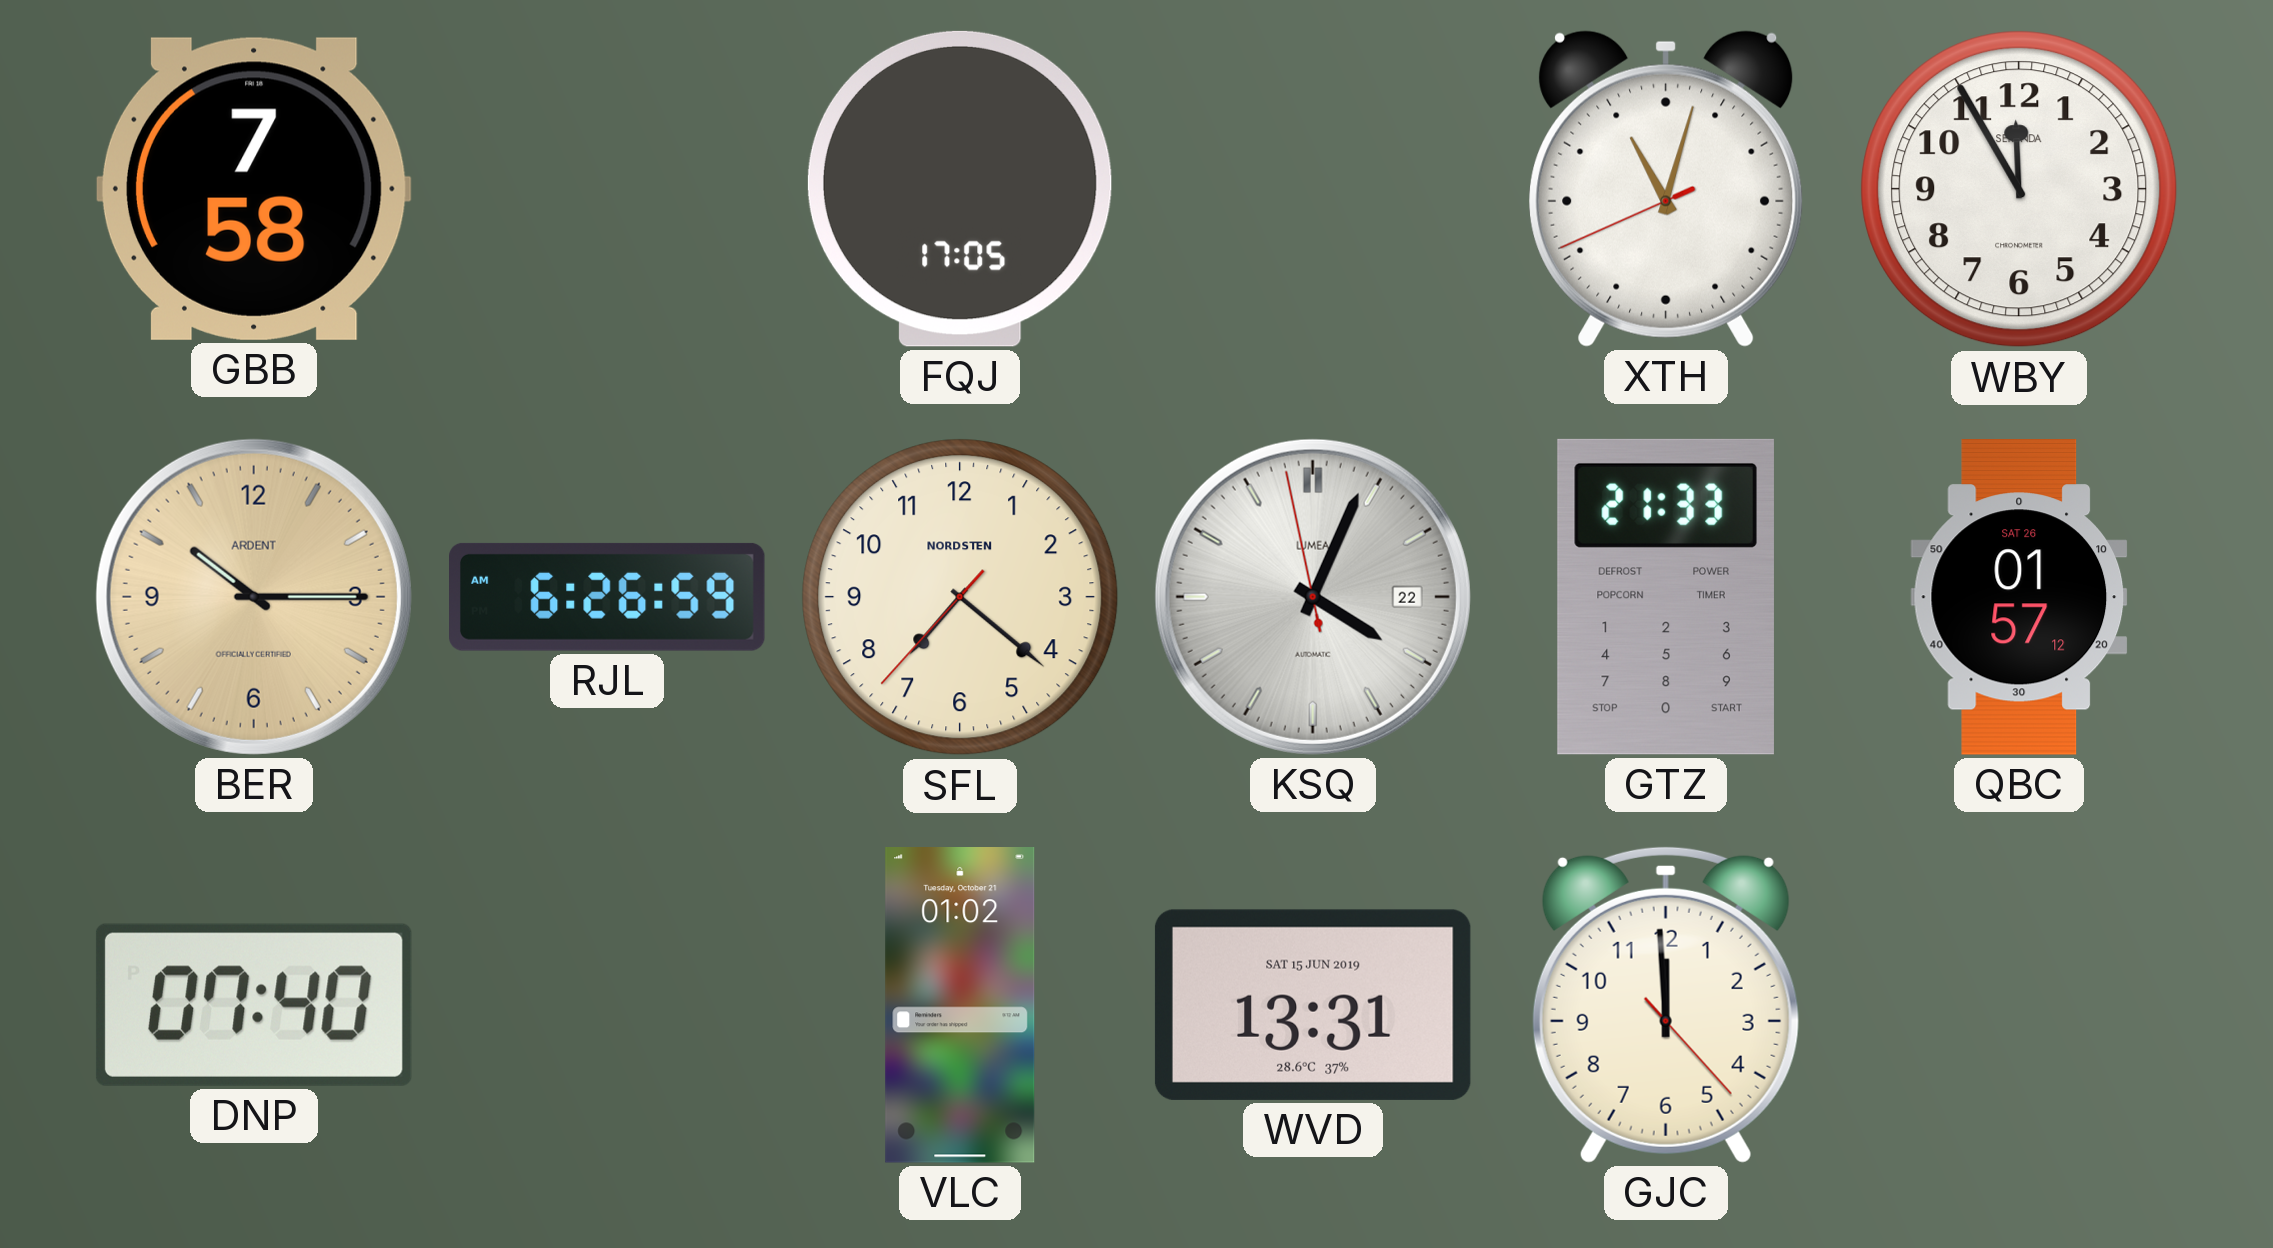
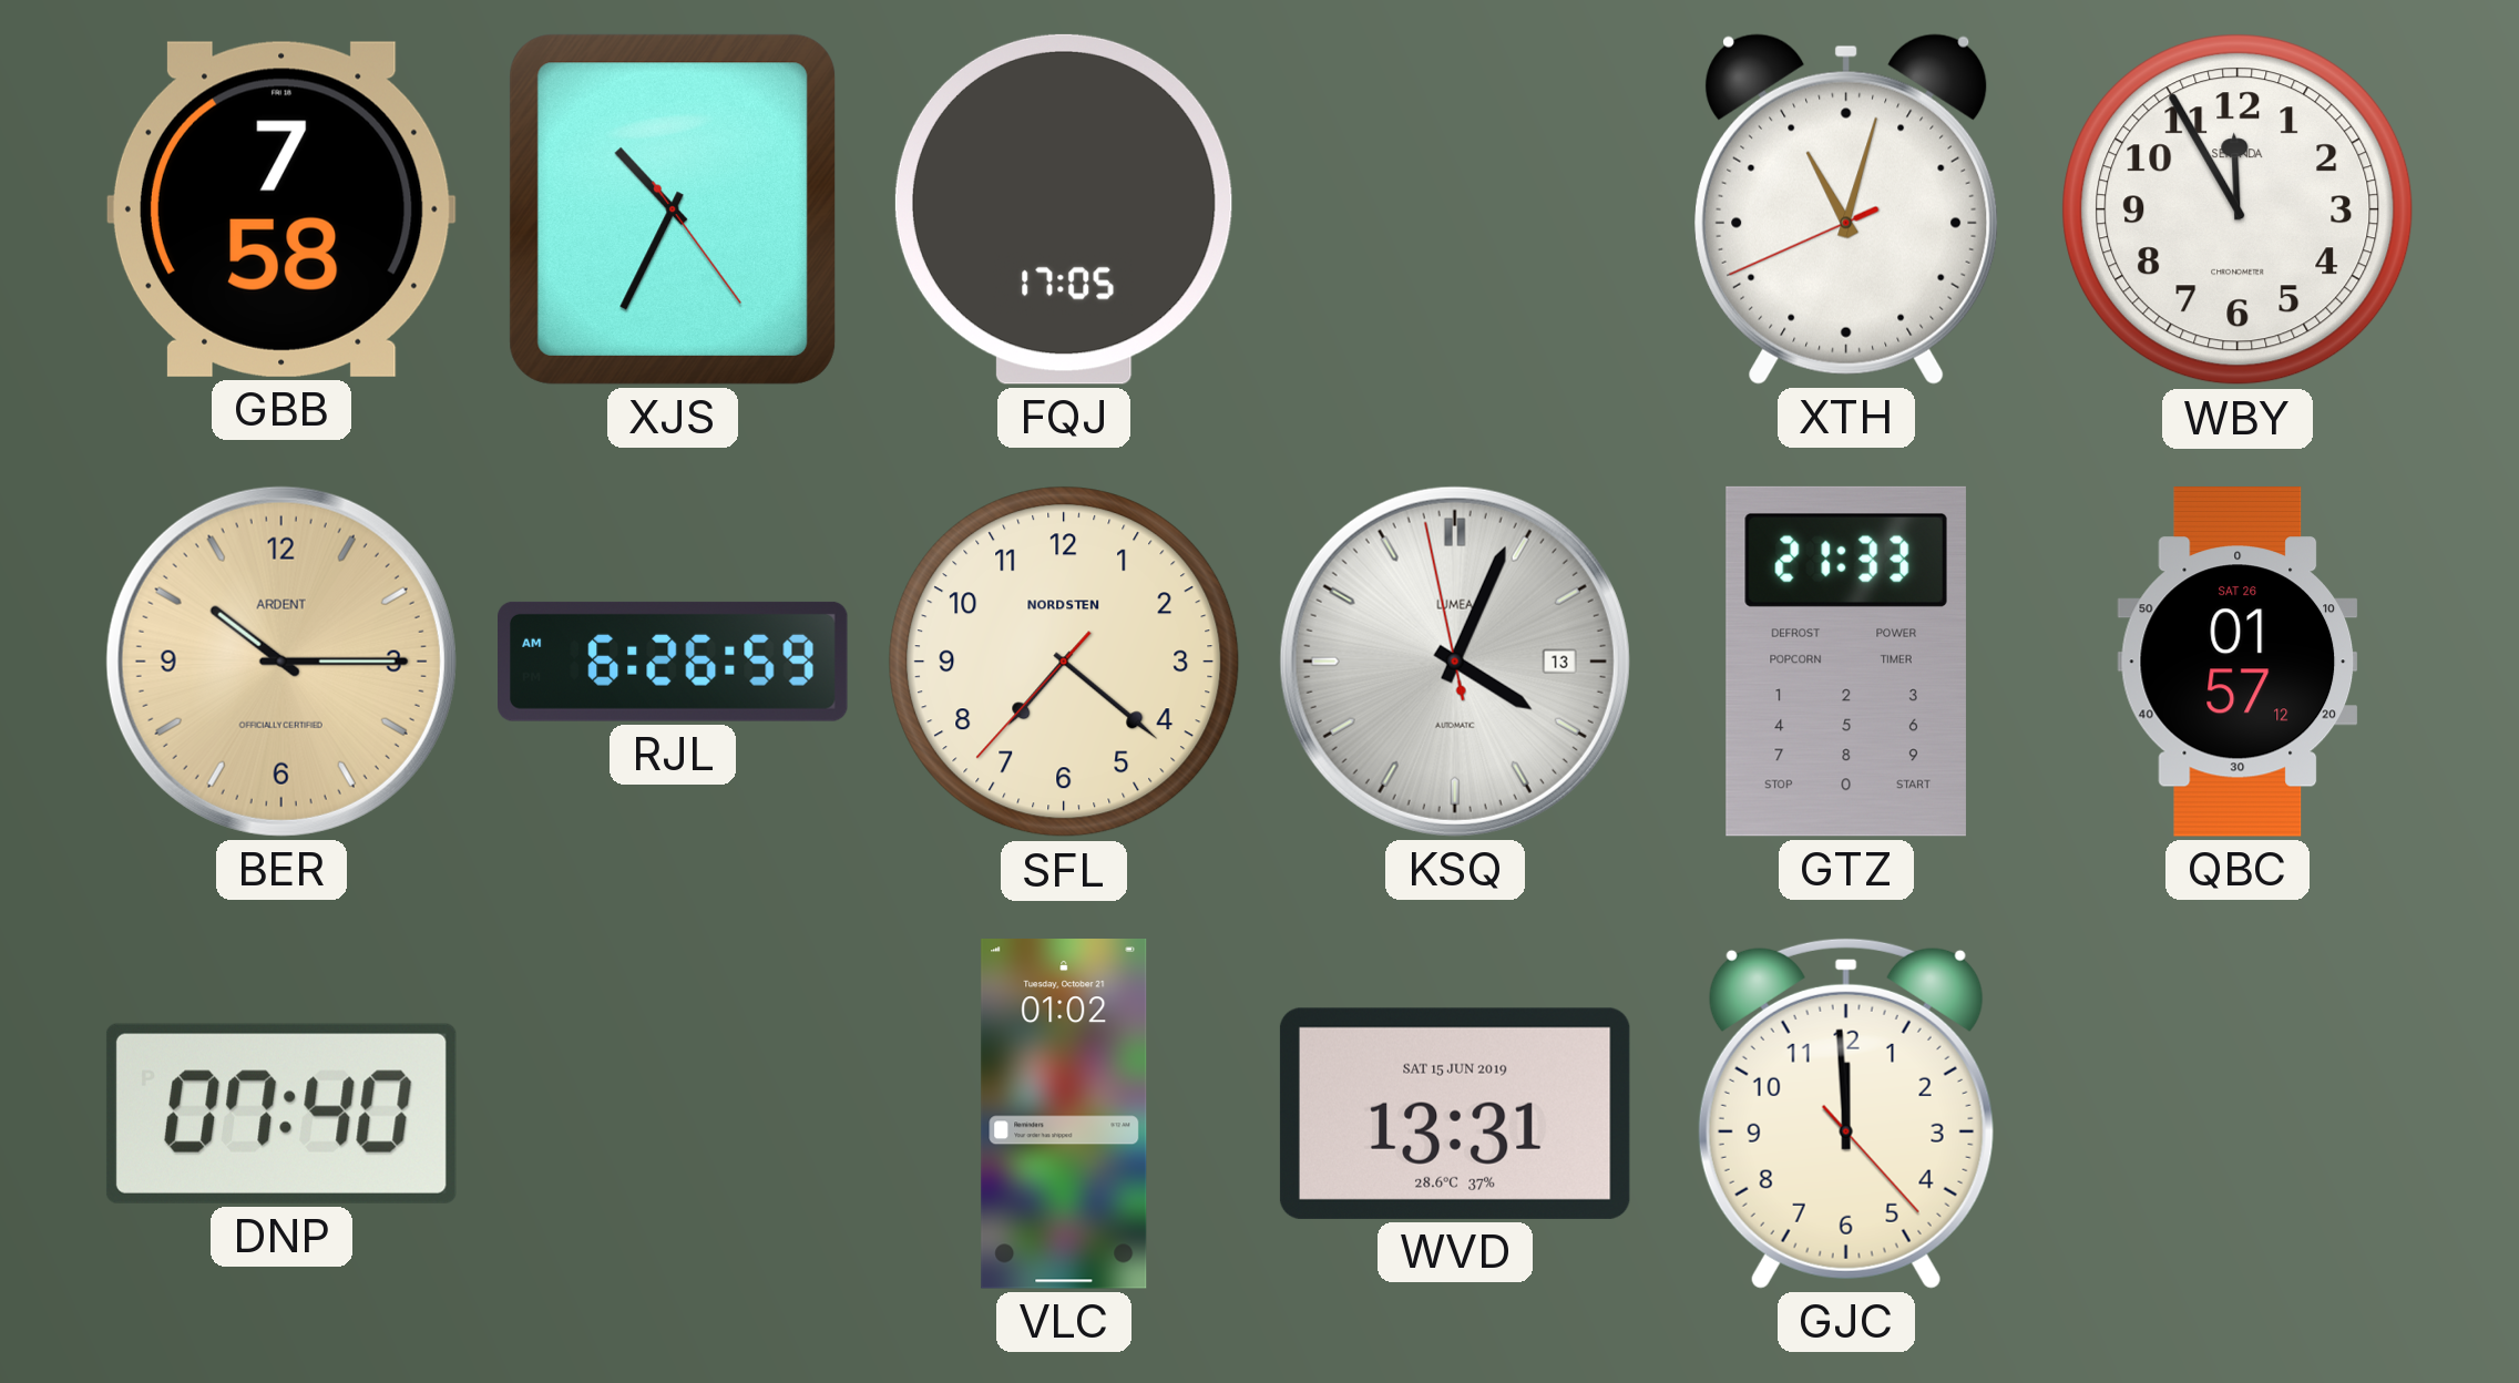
XJS: none -> 10:34 (673, 209)
KSQ date: 22 -> 13 (1455, 662)
